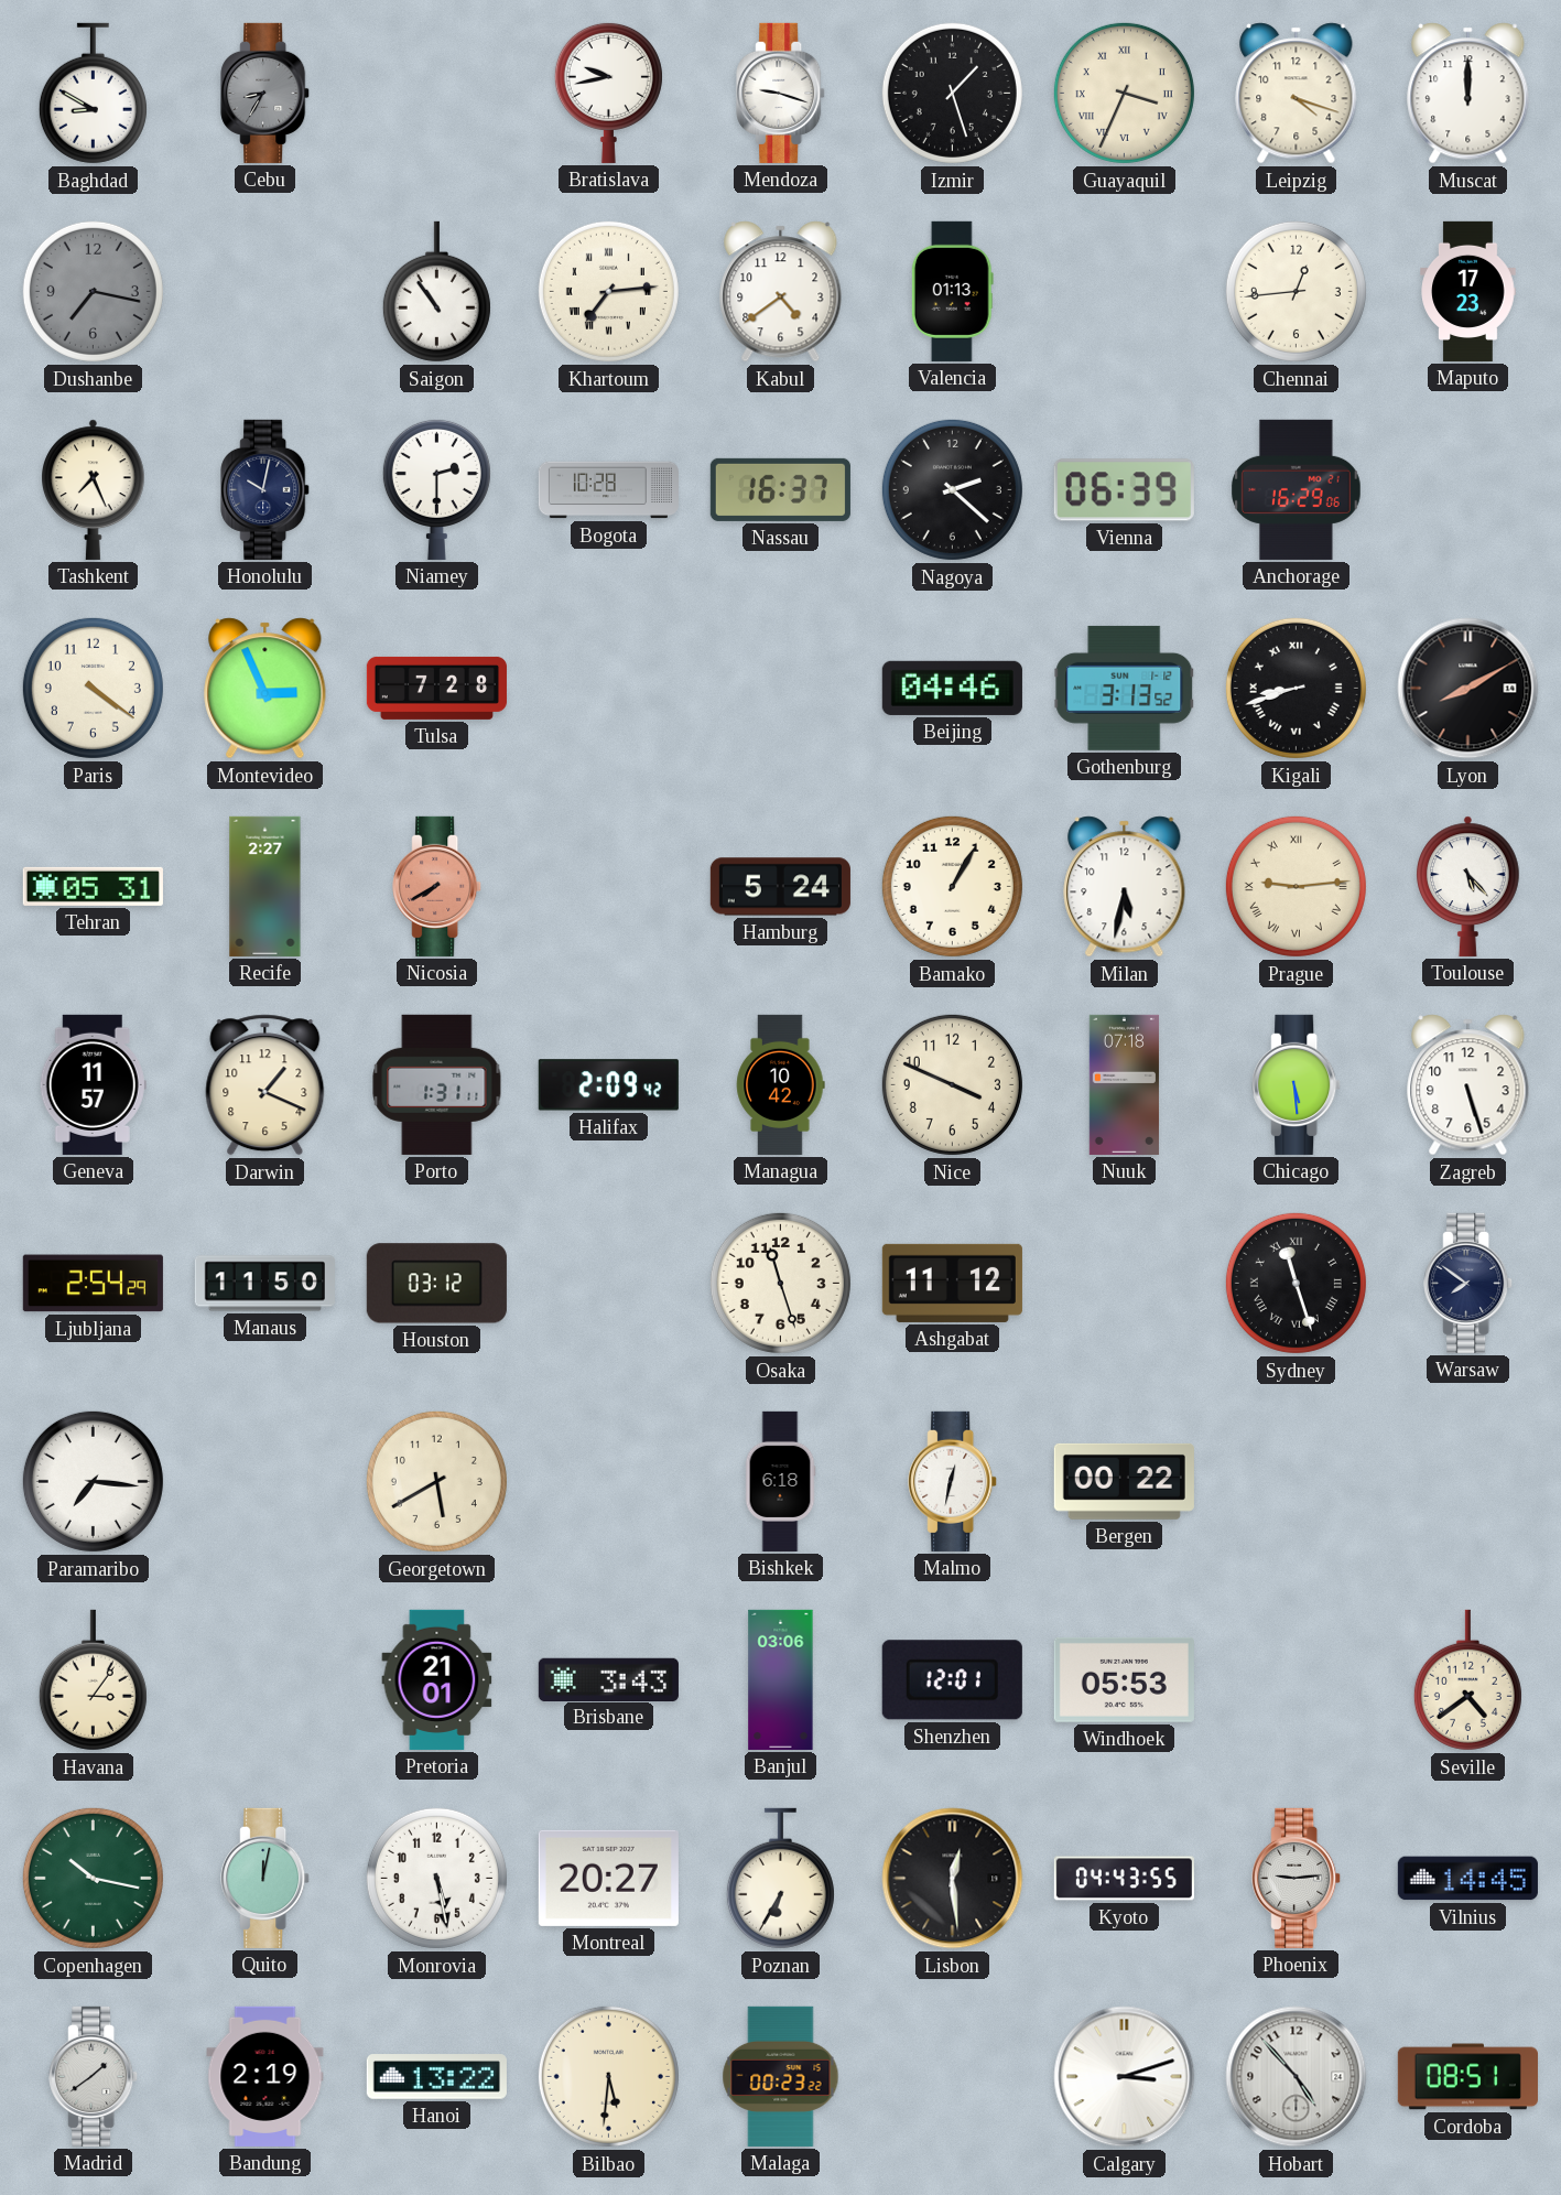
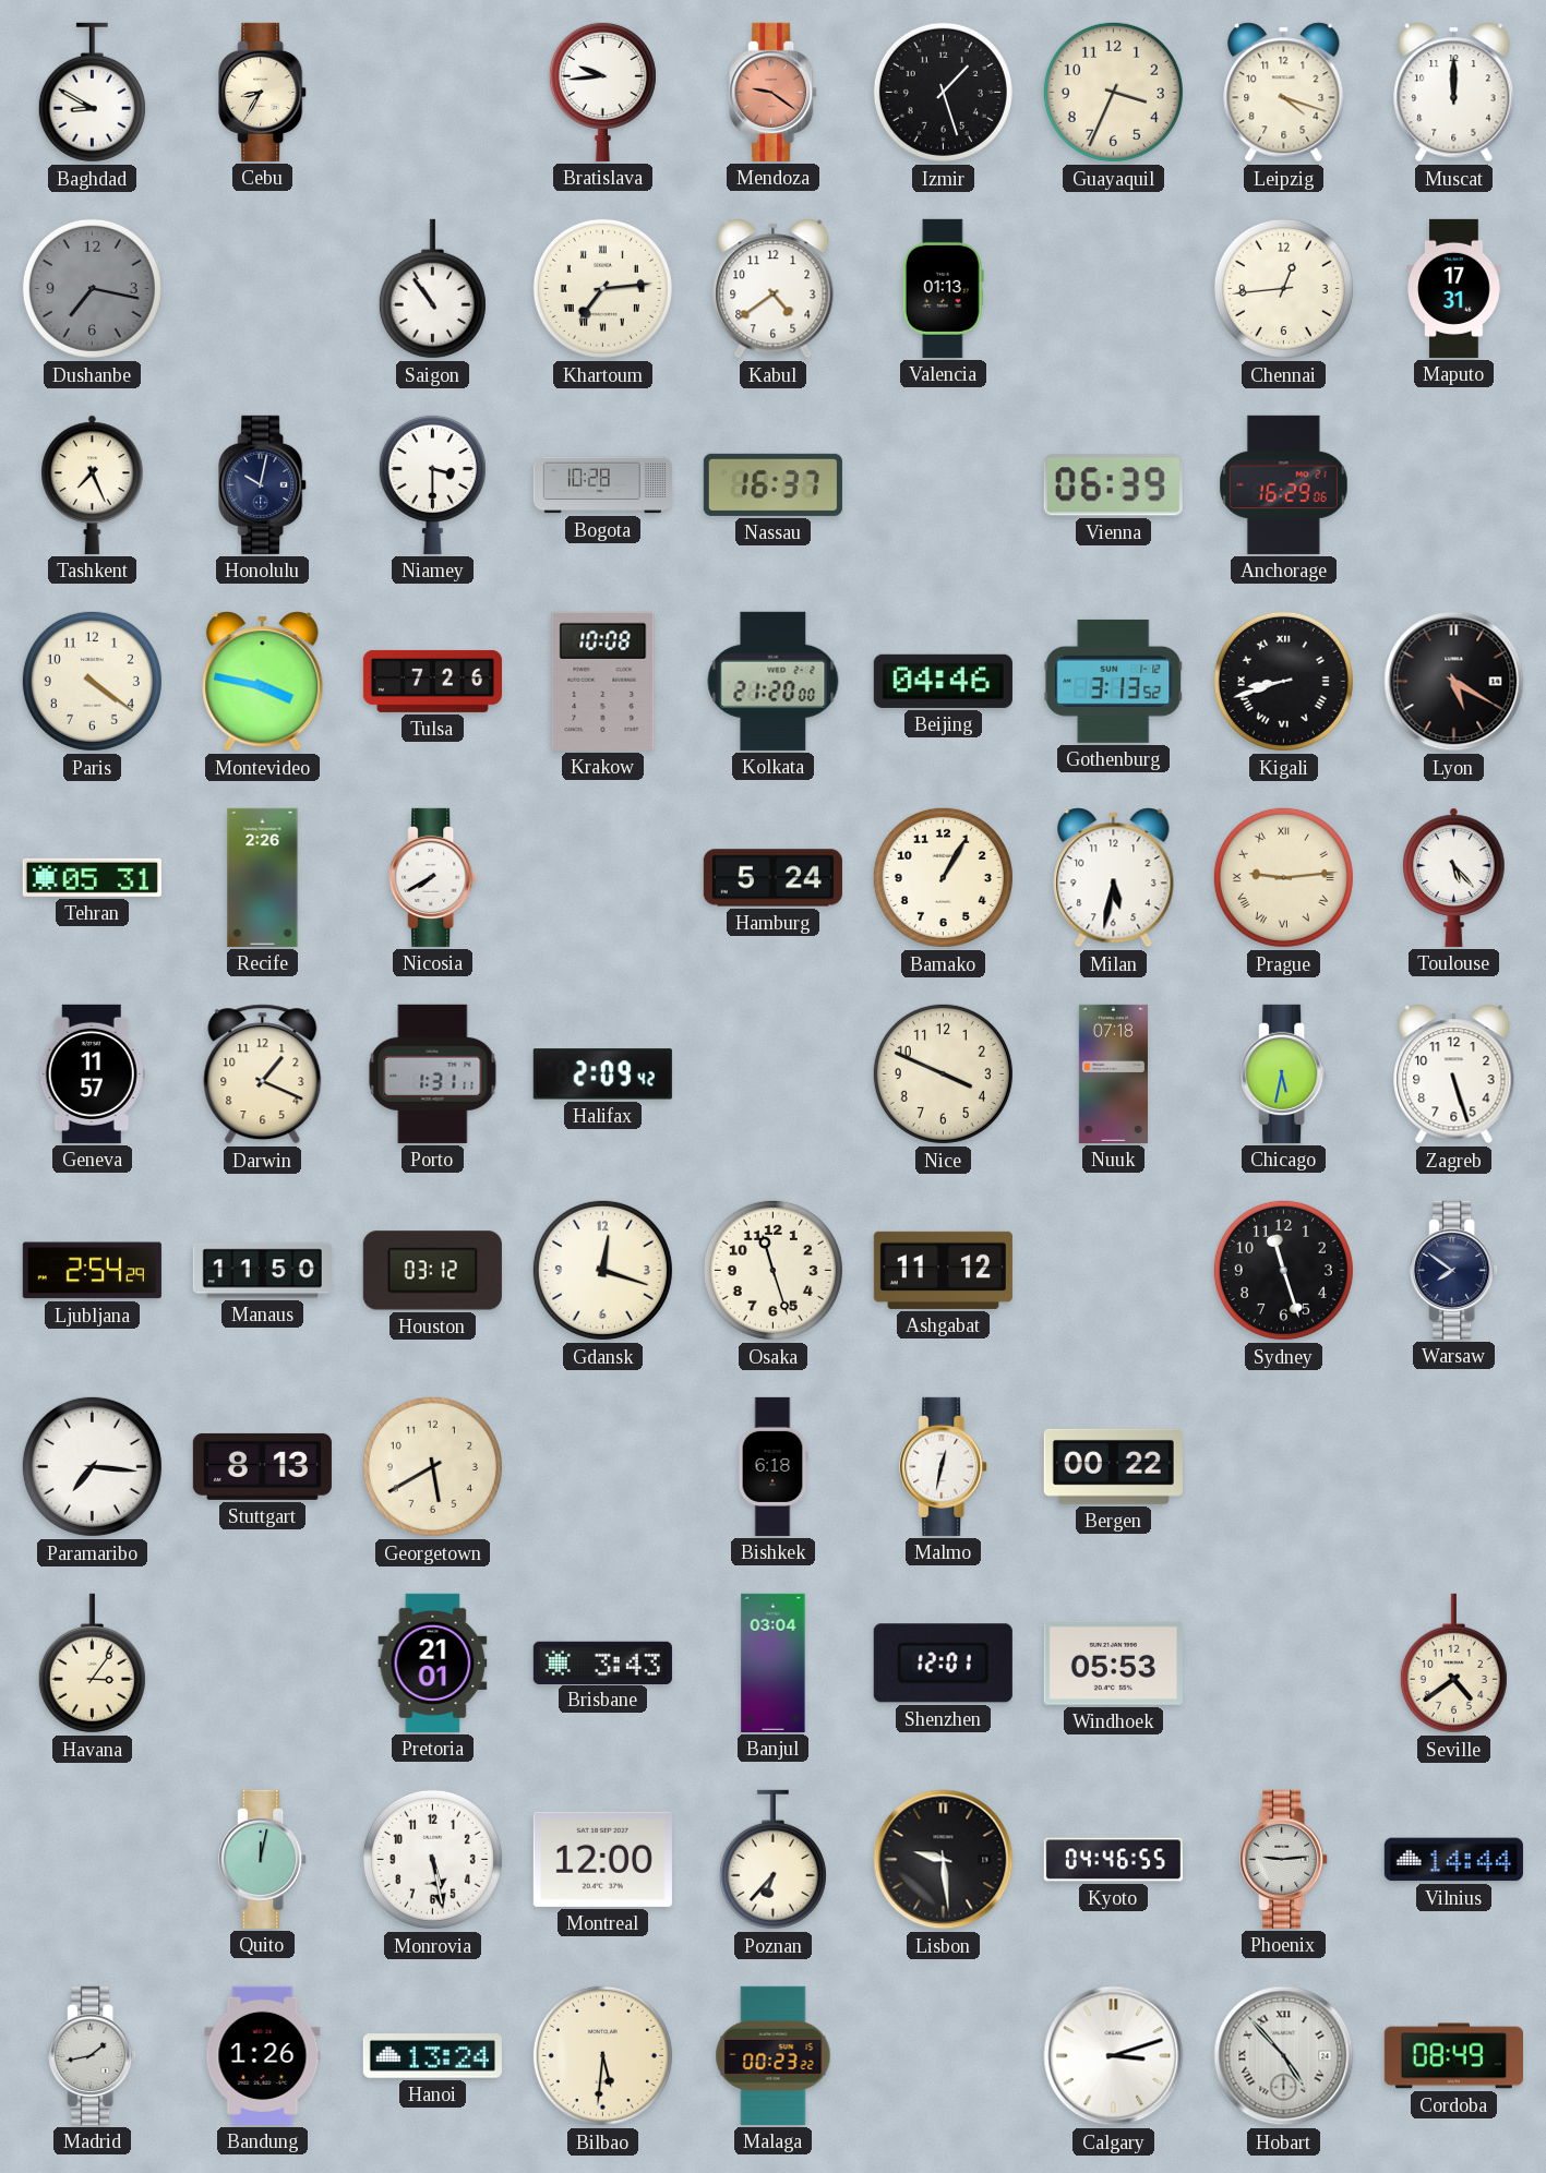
Cebu dial: grey -> cream (263, 92)
Bratislava: 9:43 -> 9:44 (602, 92)
Mendoza: 9:18 -> 9:21 (774, 92)
Mendoza dial: white -> salmon (774, 92)
Guayaquil numerals: Roman -> Arabic (1113, 92)
Maputo: 17:23 -> 17:31 (1454, 288)
Niamey: 2:30 -> 3:30 (432, 484)
Nagoya: 2:22 -> none (952, 489)
Montevideo: 2:56 -> 3:47 (263, 682)
Tulsa: 7:28 -> 7:26 (432, 681)
Krakow: none -> 10:08 (603, 681)
Kolkata: none -> 21:20 (774, 681)
Lyon: 8:10 -> 5:20 (1454, 682)
Recife: 2:27 -> 2:26 (263, 877)
Nicosia dial: salmon -> white (433, 877)
Managua: 10:42 -> none (781, 1084)
Chicago: 5:29 -> 5:32 (1284, 1073)
Gdansk: none -> 12:18 (602, 1270)
Sydney numerals: Roman -> Arabic (1283, 1270)
Stuttgart: none -> 8:13 (262, 1466)
Banjul: 03:06 -> 03:04 (774, 1662)
Copenhagen: 10:17 -> none (93, 1878)
Montreal: 20:27 -> 12:00 (602, 1859)
Poznan: 6:35 -> 6:37 (772, 1860)
Lisbon: 12:29 -> 9:29 (944, 1860)
Kyoto: 04:43 -> 04:46 (1113, 1860)
Vilnius: 14:45 -> 14:44 (1453, 1860)
Madrid: 1:39 -> 1:43 (93, 2055)
Bandung: 2:19 -> 1:26 (263, 2055)
Hanoi: 13:22 -> 13:24 (432, 2056)
Hobart numerals: Arabic -> Roman (1284, 2056)
Cordoba: 08:51 -> 08:49 (1453, 2056)
